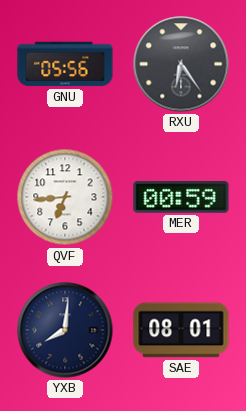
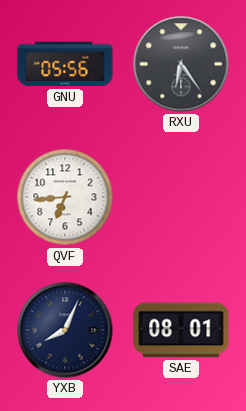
MER: 00:59 -> none (181, 197)
YXB: 8:01 -> 8:04 (65, 330)
